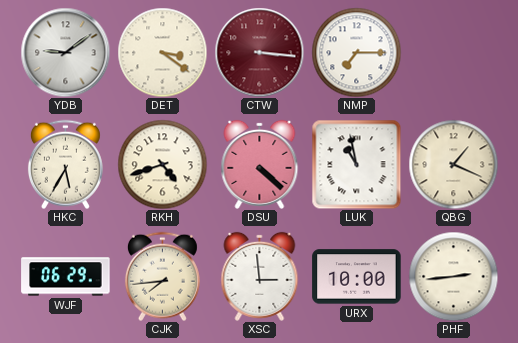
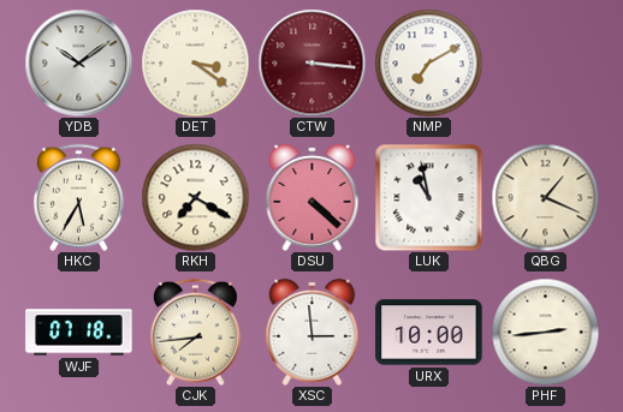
YDB: 9:09 -> 10:09 (78, 62)
NMP: 7:15 -> 7:10 (428, 62)
RKH: 4:42 -> 7:20 (195, 197)
WJF: 06:29 -> 07:18 (79, 333)
